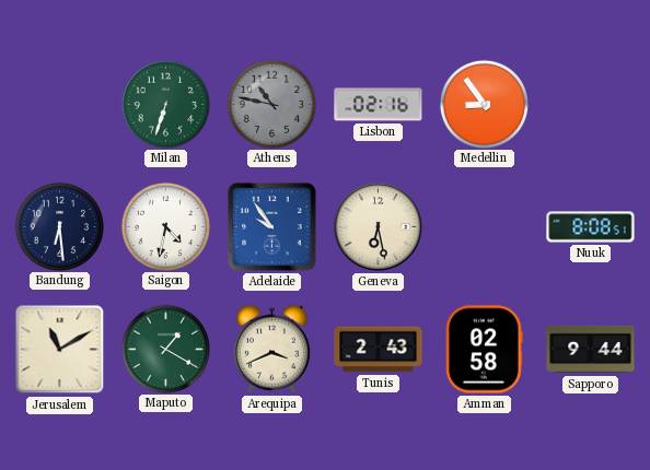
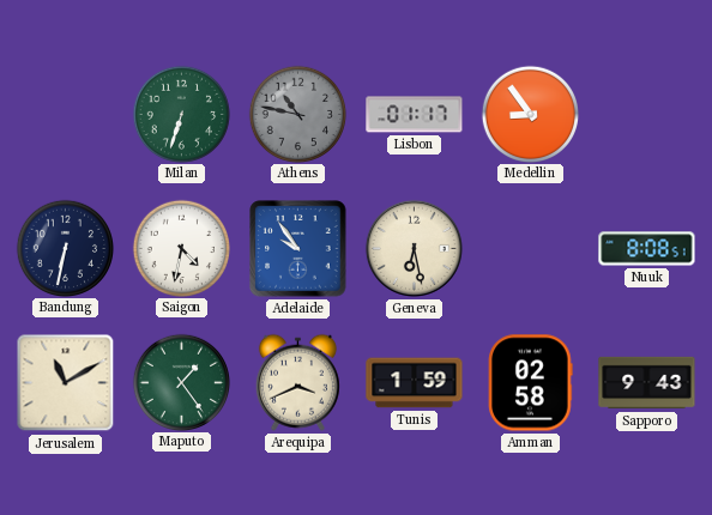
Lisbon: 02:16 -> 01:17 (415, 115)
Bandung: 6:29 -> 6:32 (65, 248)
Maputo: 1:20 -> 1:24 (181, 382)
Tunis: 2:43 -> 1:59 (415, 383)
Sapporo: 9:44 -> 9:43 (647, 383)
